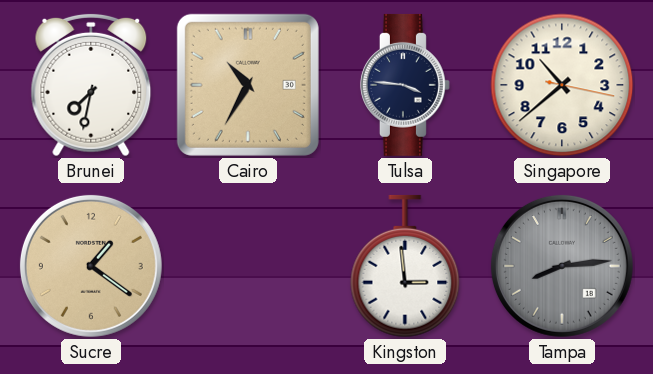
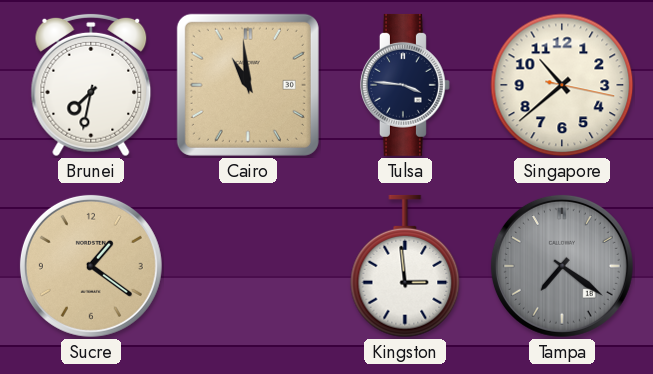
Cairo: 10:35 -> 10:59 (248, 85)
Tampa: 8:14 -> 7:21 (562, 266)
